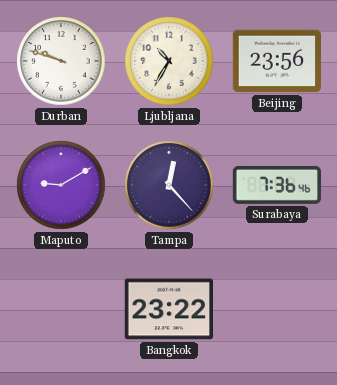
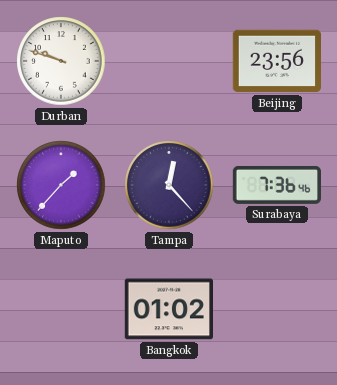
Ljubljana: 10:35 -> none (169, 61)
Maputo: 9:10 -> 1:37 (61, 185)
Bangkok: 23:22 -> 01:02 (168, 309)
